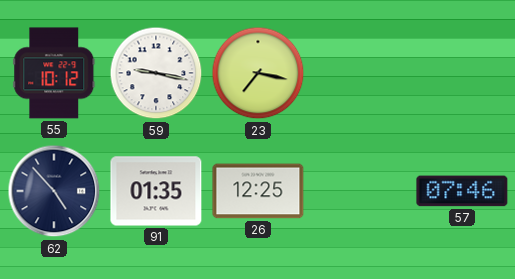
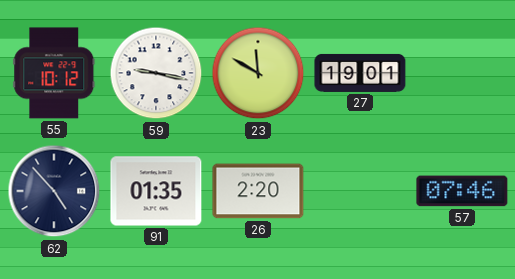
23: 7:17 -> 11:50 (258, 73)
27: none -> 19:01 (360, 73)
26: 12:25 -> 2:20 (258, 191)
